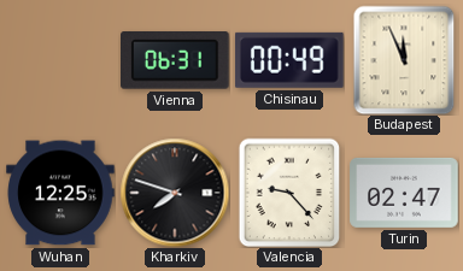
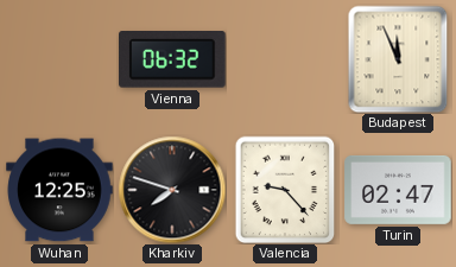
Vienna: 06:31 -> 06:32 (173, 61)
Chisinau: 00:49 -> none (289, 60)
